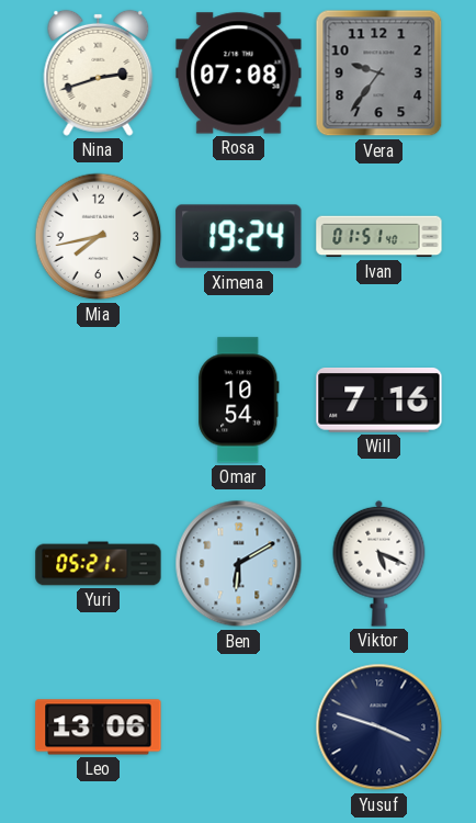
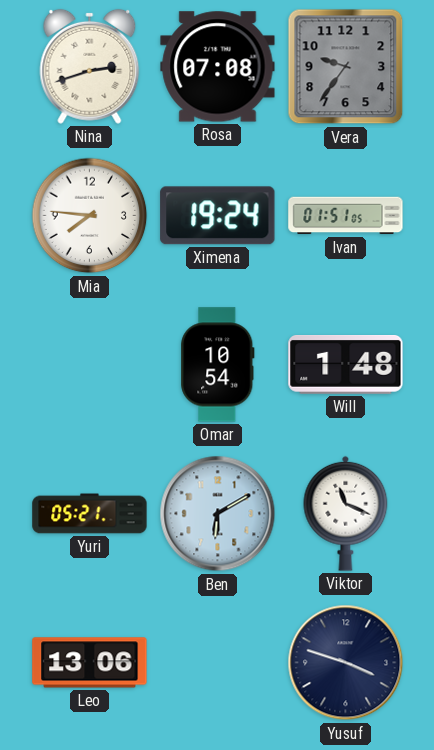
Mia: 7:43 -> 7:46 (90, 216)
Ivan: 01:51:40 -> 01:51:05 (346, 216)
Will: 7:16 -> 1:48 (346, 365)
Viktor: 5:19 -> 11:19 (346, 513)
